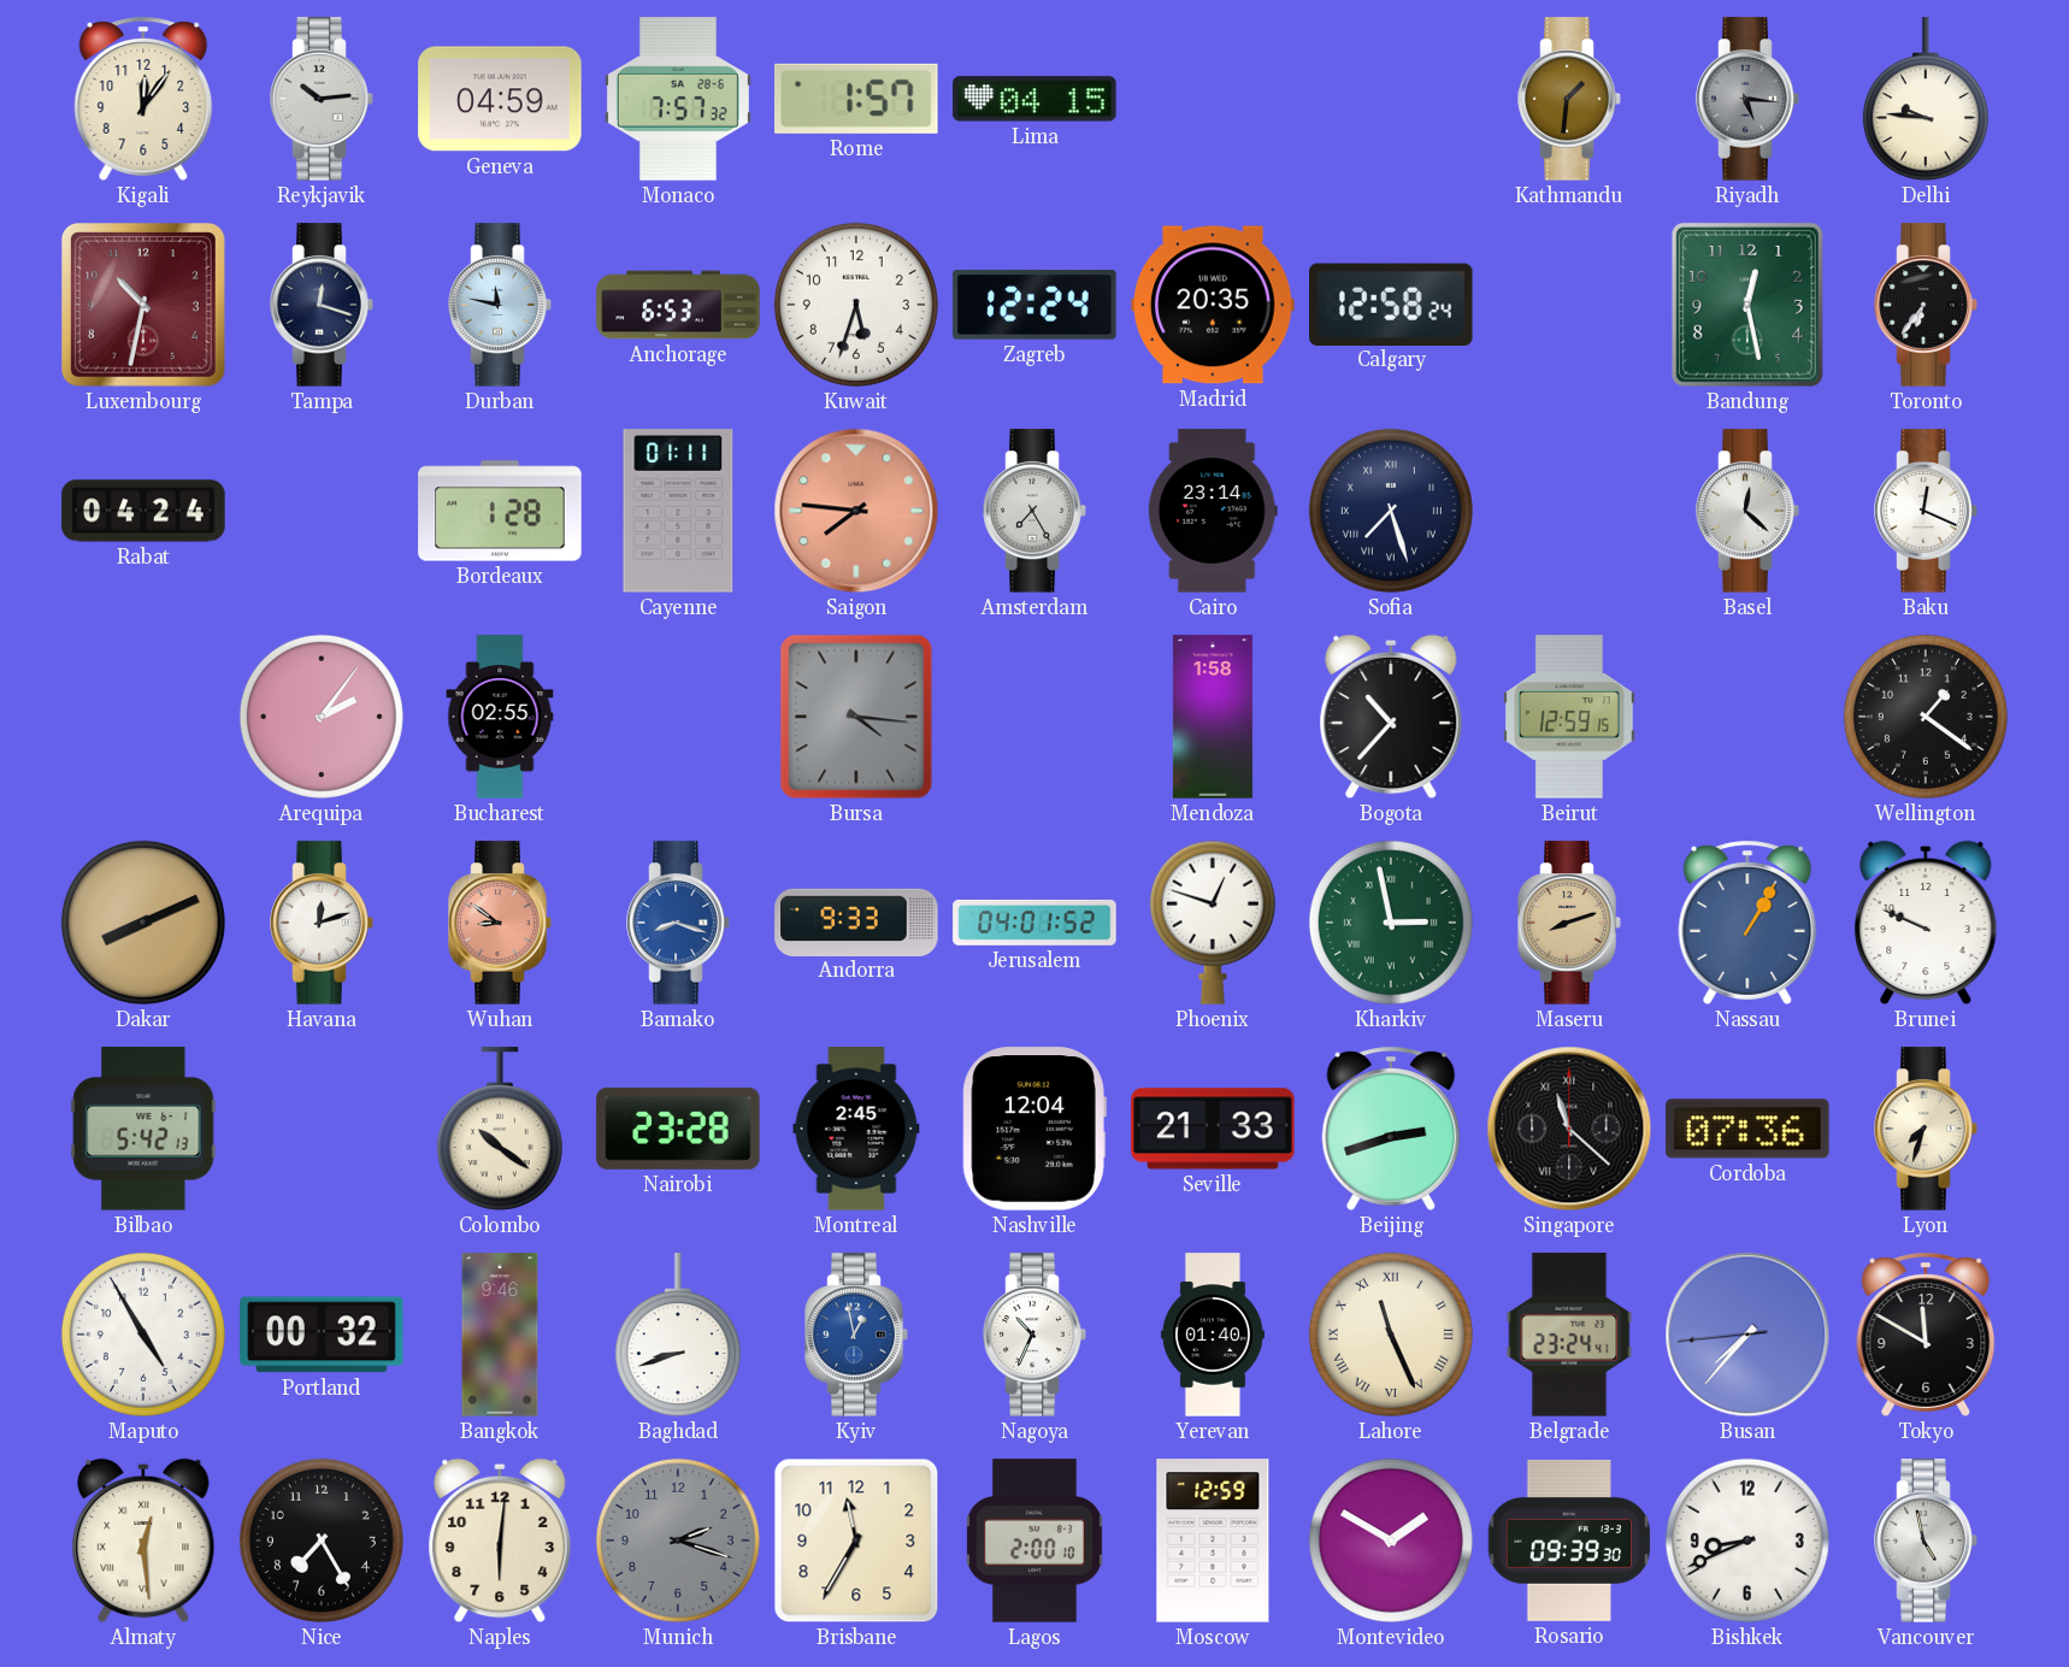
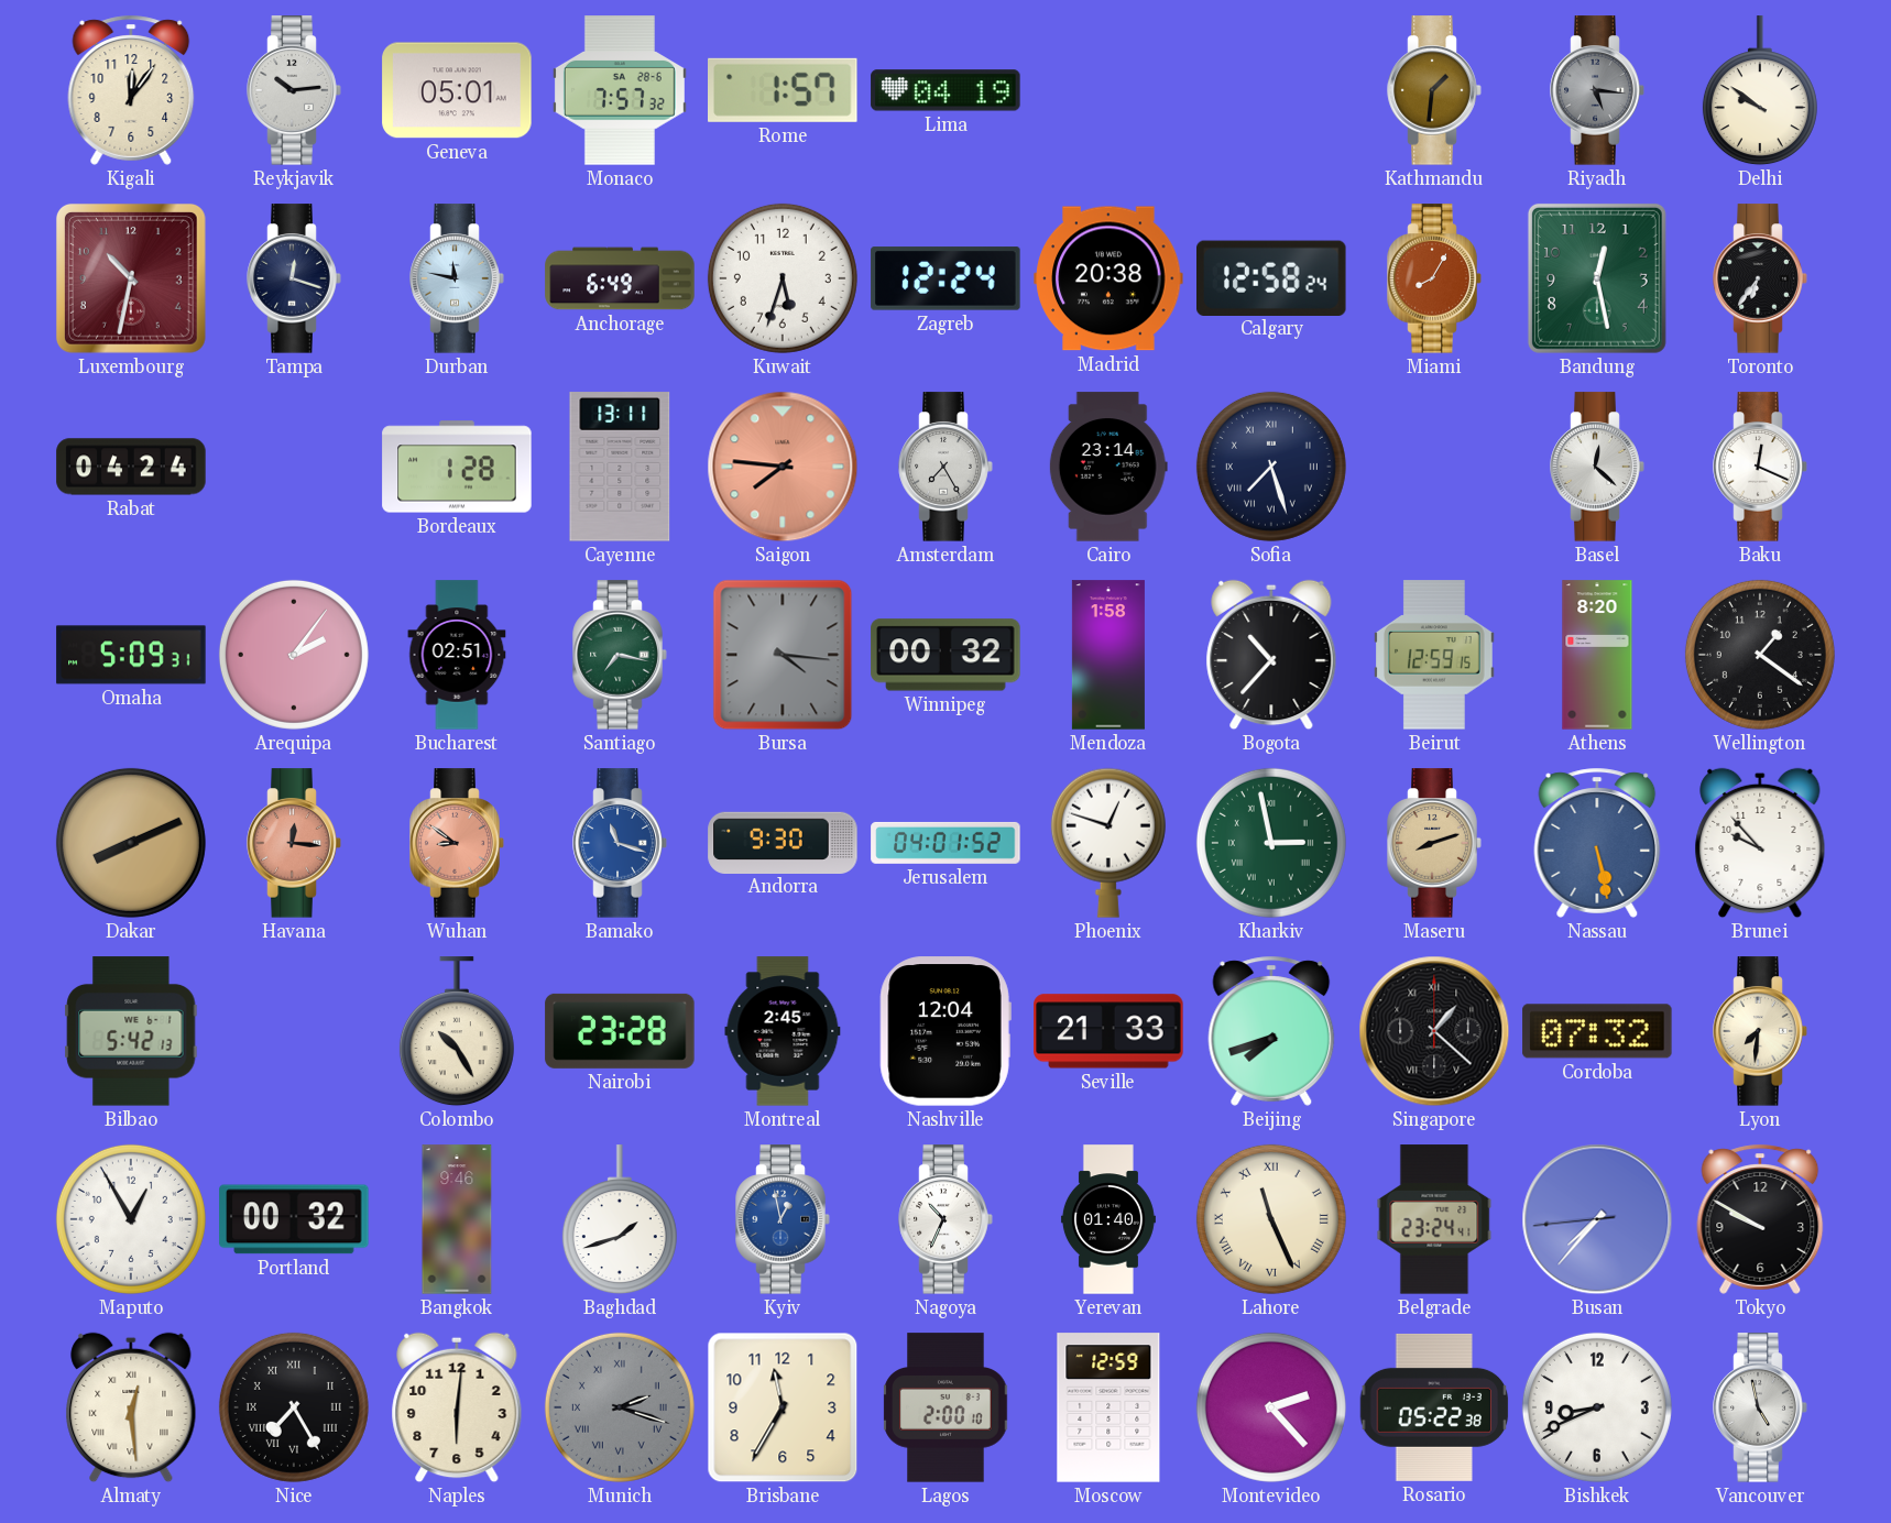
Geneva: 04:59 -> 05:01 (457, 90)
Lima: 04:15 -> 04:19 (945, 90)
Delhi: 9:46 -> 9:51 (1760, 91)
Anchorage: 6:53 -> 6:49 (620, 278)
Madrid: 20:35 -> 20:38 (1108, 278)
Miami: none -> 8:05 (1434, 278)
Cayenne: 01:11 -> 13:11 (620, 467)
Omaha: none -> 5:09 (131, 655)
Bucharest: 02:55 -> 02:51 (457, 655)
Santiago: none -> 7:17 (620, 655)
Winnipeg: none -> 00:32 (945, 655)
Athens: none -> 8:20 (1597, 655)
Havana: 12:12 -> 12:16 (294, 843)
Havana dial: white -> salmon (294, 843)
Bamako: 8:18 -> 11:18 (620, 843)
Andorra: 9:33 -> 9:30 (783, 842)
Nassau: 1:05 -> 5:28 (1597, 843)
Brunei: 9:49 -> 9:53 (1760, 843)
Colombo: 10:21 -> 10:25 (457, 1032)
Beijing: 2:42 -> 7:42 (1271, 1031)
Singapore: 11:22 -> 1:22 (1434, 1031)
Cordoba: 07:36 -> 07:32 (1597, 1031)
Lyon: 7:33 -> 7:31 (1760, 1031)
Maputo: 4:55 -> 12:55 (131, 1219)
Baghdad: 8:42 -> 1:42 (620, 1220)
Tokyo: 11:50 -> 9:50 (1760, 1219)
Nice numerals: Arabic -> Roman (294, 1407)
Munich numerals: Arabic -> Roman (620, 1407)
Montevideo: 1:50 -> 2:23 (1271, 1407)
Rosario: 09:39 -> 05:22 (1434, 1407)
